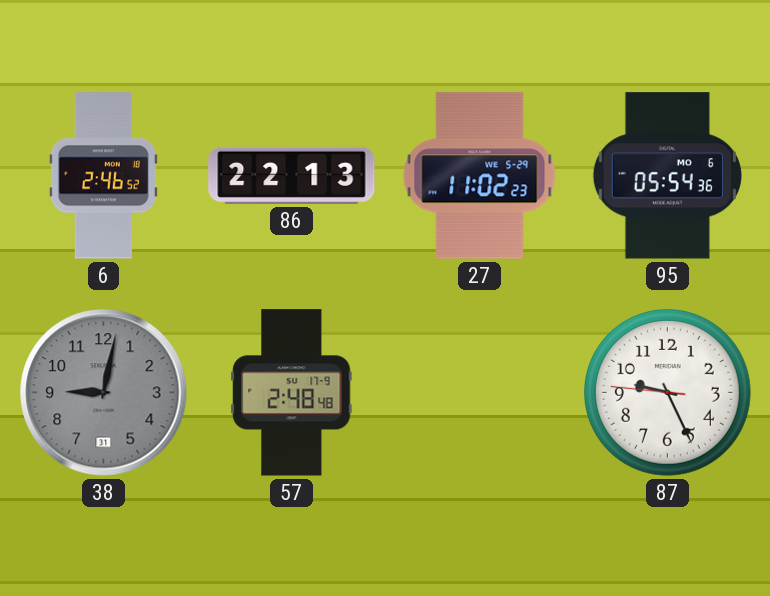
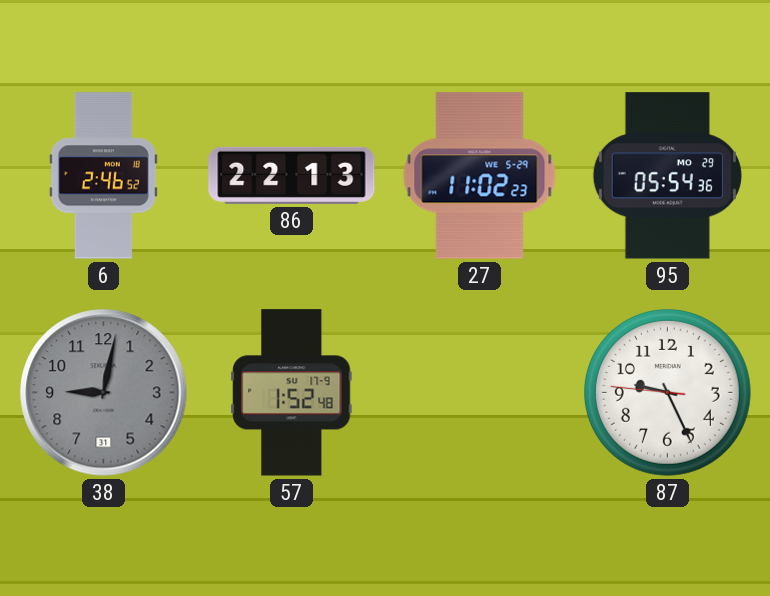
95 date: MO 6 -> MO 29 (667, 176)
57: 2:48 -> 1:52 (292, 393)
